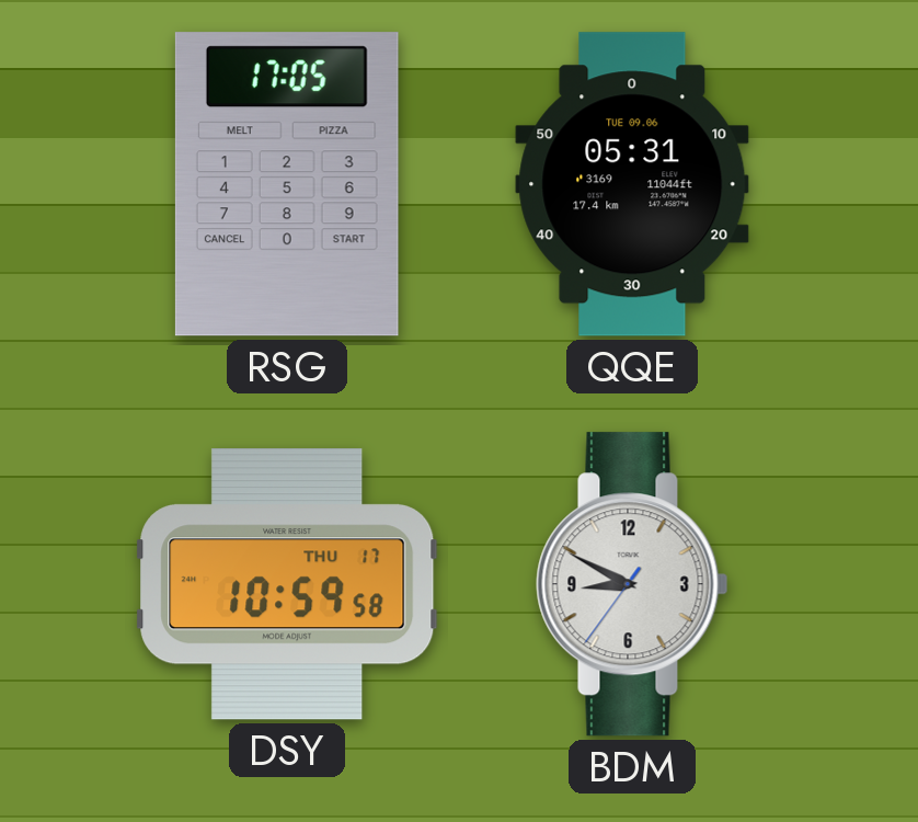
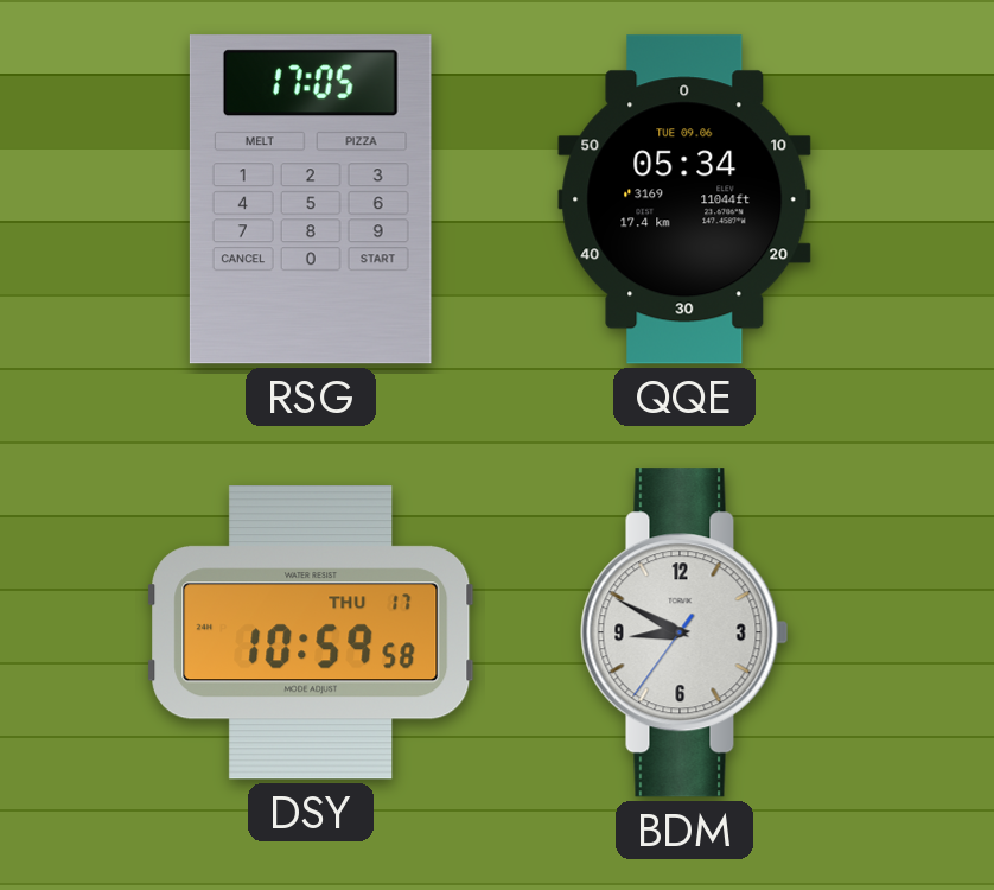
QQE: 05:31 -> 05:34 (684, 199)
